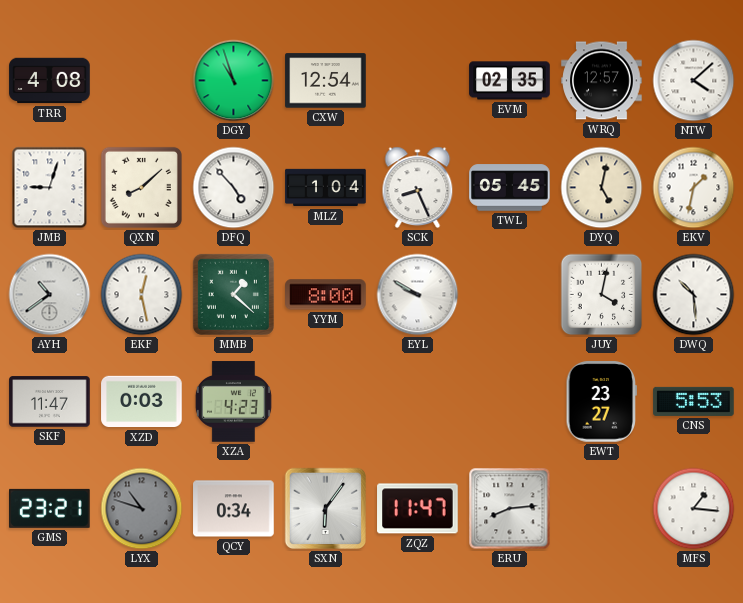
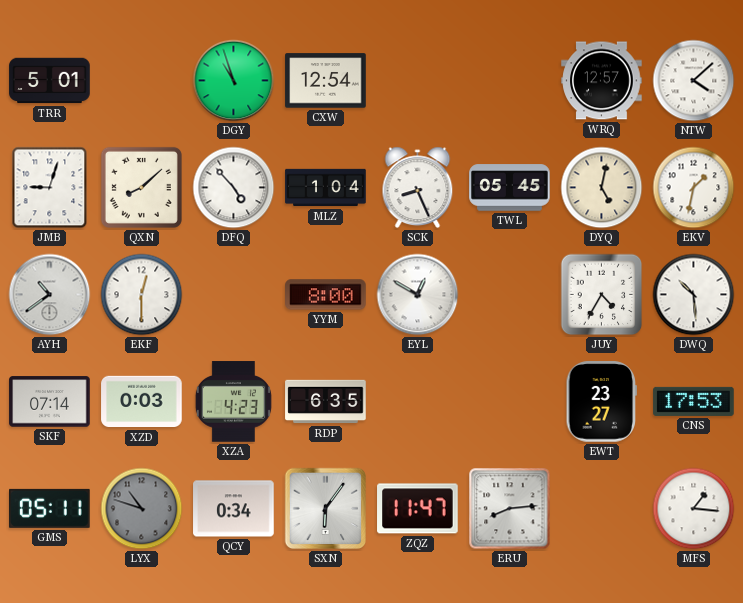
TRR: 4:08 -> 5:01 (50, 81)
EVM: 02:35 -> none (510, 81)
EKF: 12:28 -> 12:30 (142, 295)
MMB: 1:22 -> none (233, 294)
EYL: 9:50 -> 12:50 (418, 295)
JUY: 4:02 -> 4:35 (602, 295)
SKF: 11:47 -> 07:14 (50, 402)
RDP: none -> 6:35 (326, 402)
CNS: 5:53 -> 17:53 (694, 401)
GMS: 23:21 -> 05:11 (50, 508)
